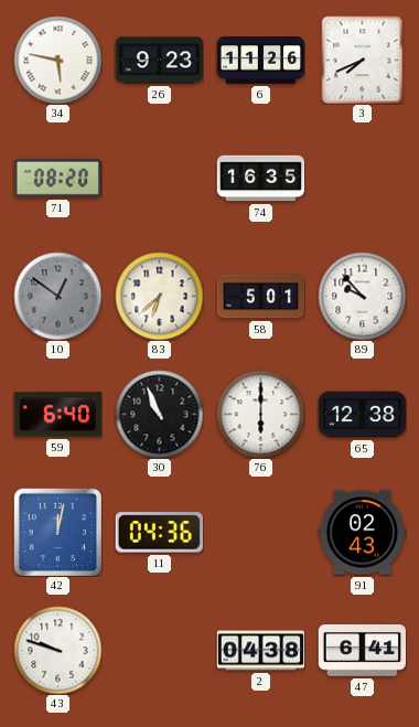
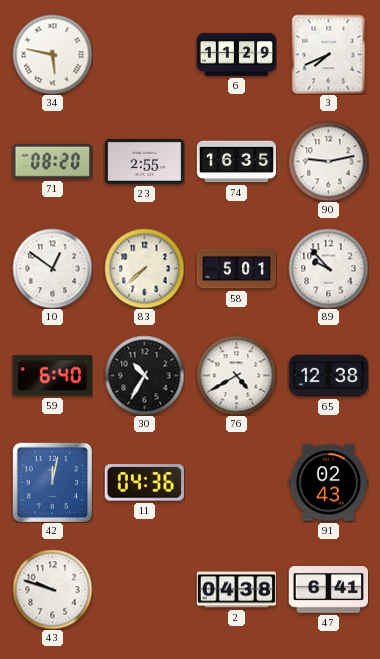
26: 9:23 -> none (159, 61)
6: 11:26 -> 11:29 (236, 55)
23: none -> 2:55 (144, 161)
90: none -> 9:13 (328, 161)
10 dial: grey -> white (52, 268)
83: 6:38 -> 7:38 (144, 268)
30: 10:56 -> 10:35 (144, 375)
76: 6:00 -> 4:40 (236, 375)
